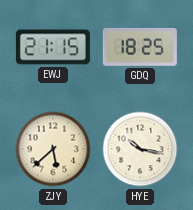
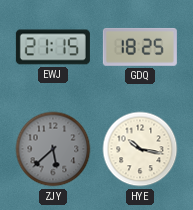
ZJY dial: cream -> grey (53, 149)
